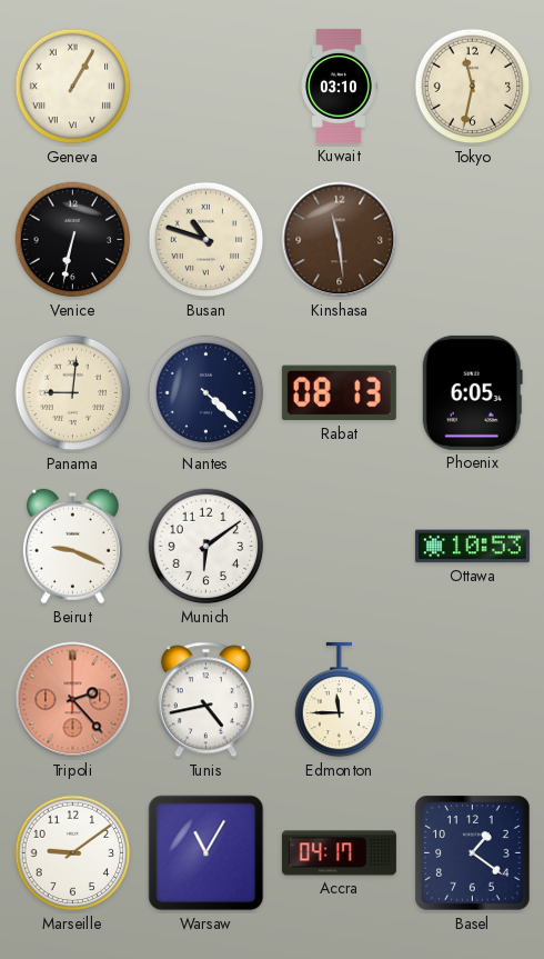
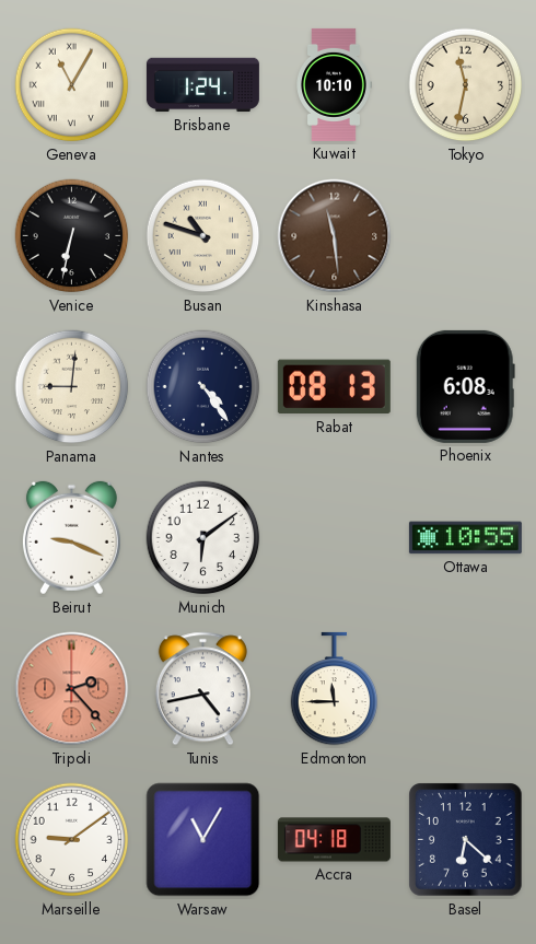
Geneva: 1:05 -> 11:05 (72, 85)
Brisbane: none -> 1:24 (202, 85)
Kuwait: 03:10 -> 10:10 (334, 84)
Nantes: 4:22 -> 4:24 (203, 387)
Phoenix: 6:05 -> 6:08 (465, 386)
Ottawa: 10:53 -> 10:55 (465, 538)
Accra: 04:17 -> 04:18 (334, 840)
Basel: 1:21 -> 6:22 (466, 840)
